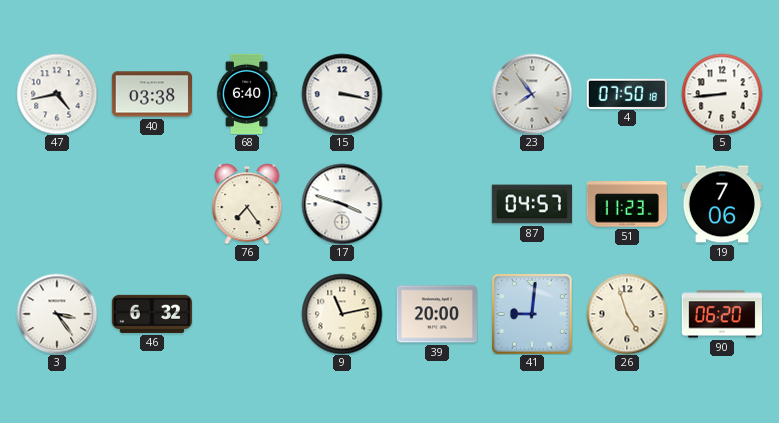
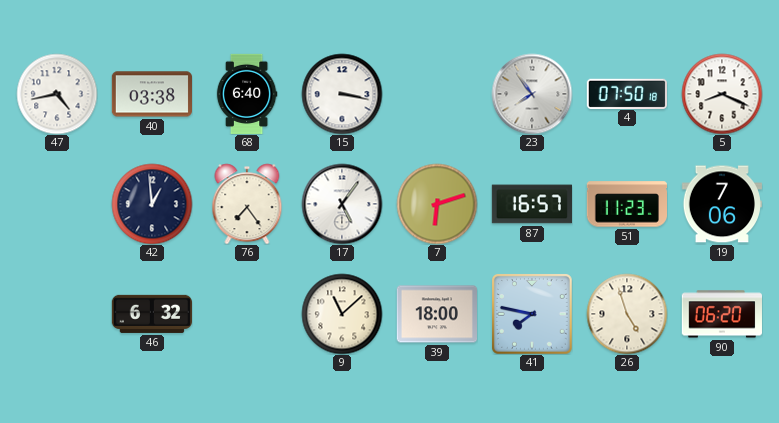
5: 8:44 -> 8:19 (722, 94)
42: none -> 12:59 (152, 204)
17: 3:48 -> 5:06 (342, 204)
7: none -> 6:12 (437, 204)
87: 04:57 -> 16:57 (531, 204)
3: 3:24 -> none (57, 314)
9: 11:13 -> 11:08 (342, 314)
39: 20:00 -> 18:00 (436, 314)
41: 9:01 -> 7:47 (532, 314)
